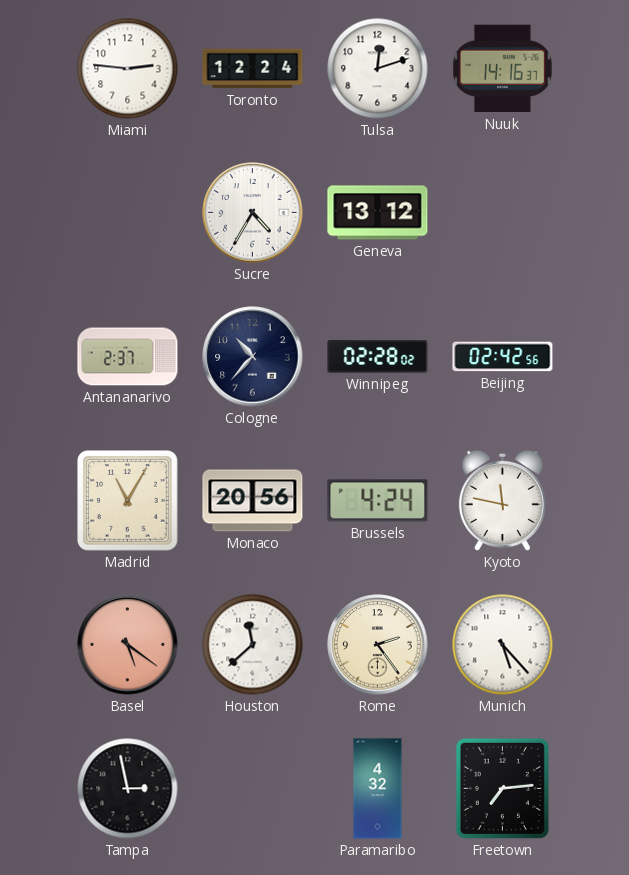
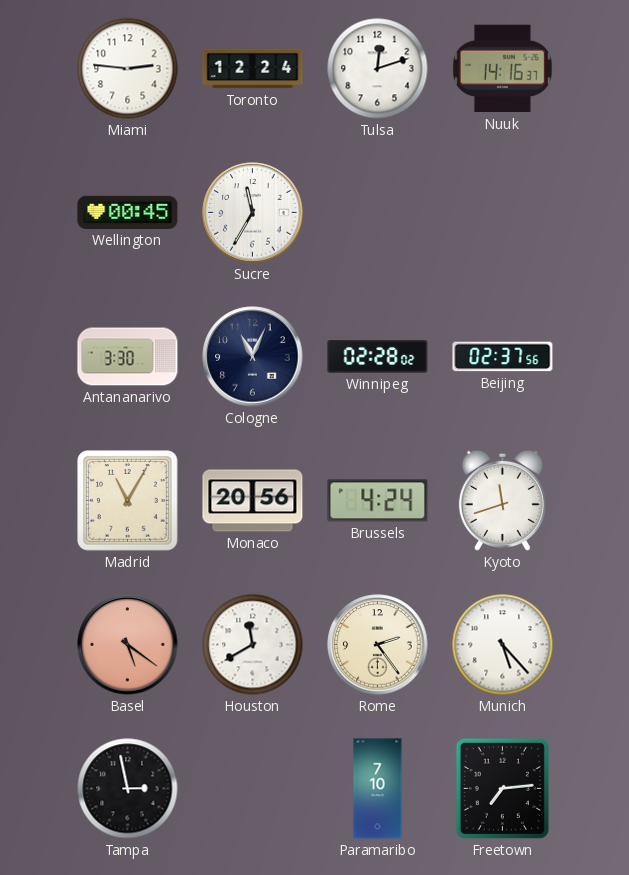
Wellington: none -> 00:45 (128, 212)
Sucre: 4:35 -> 11:35 (253, 213)
Geneva: 13:12 -> none (378, 213)
Antananarivo: 2:37 -> 3:30 (128, 357)
Cologne: 10:37 -> 11:04 (253, 357)
Beijing: 02:42 -> 02:37 (503, 357)
Kyoto: 11:47 -> 11:42 (502, 500)
Houston: 11:38 -> 11:40 (253, 645)
Paramaribo: 4:32 -> 7:10 (378, 789)
